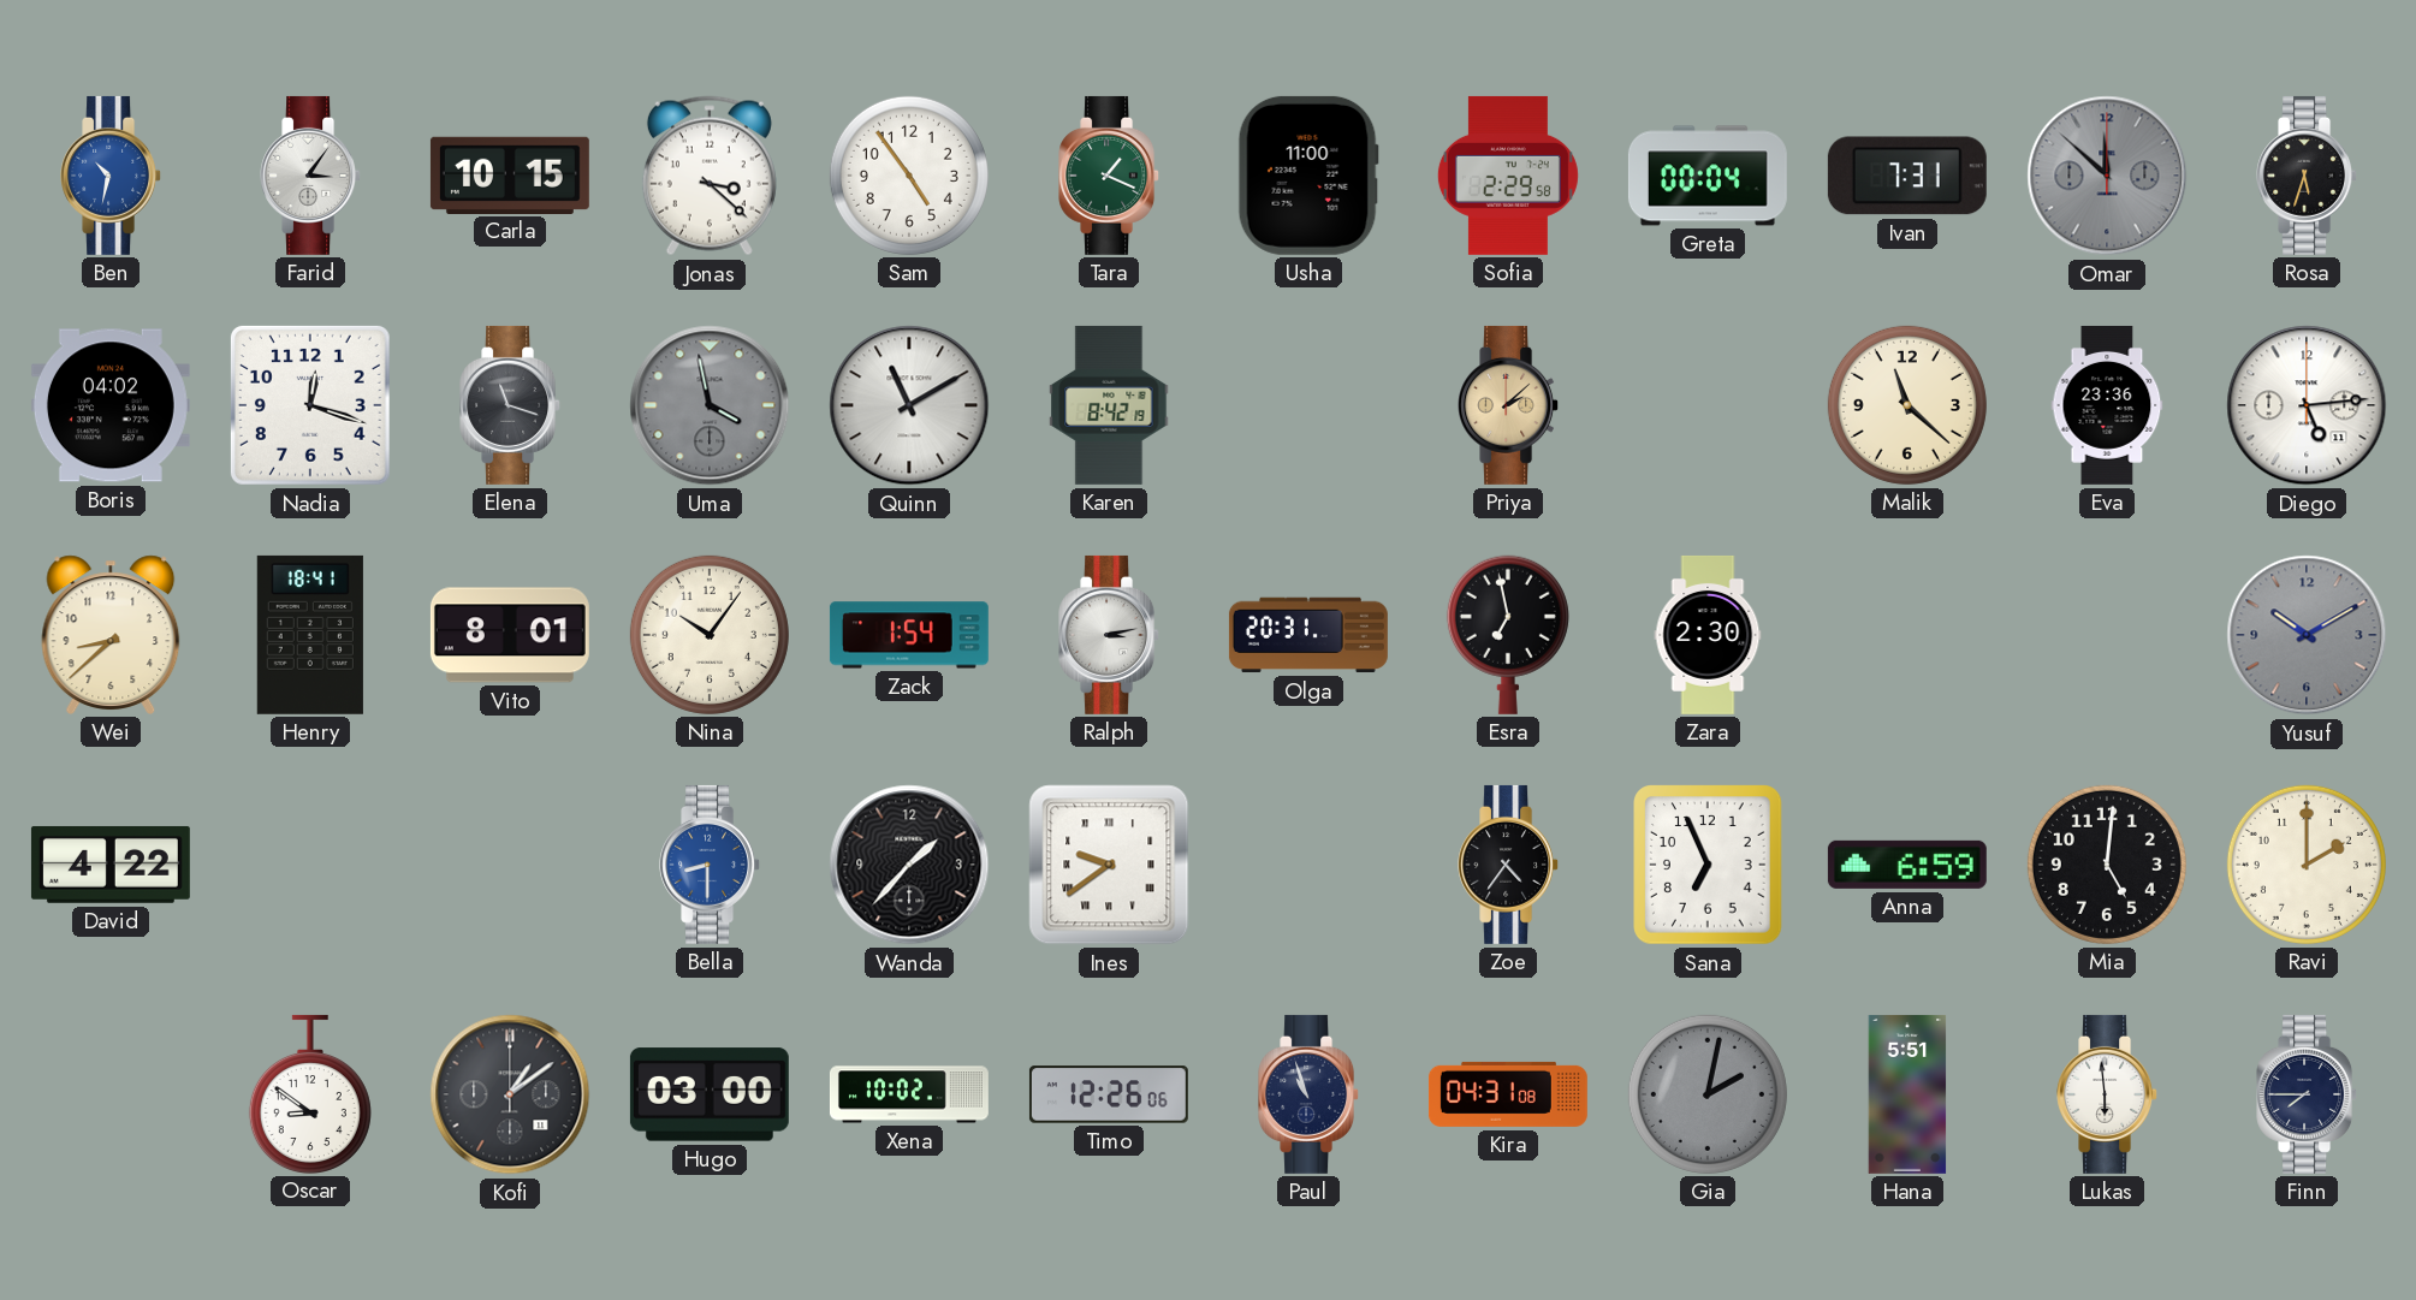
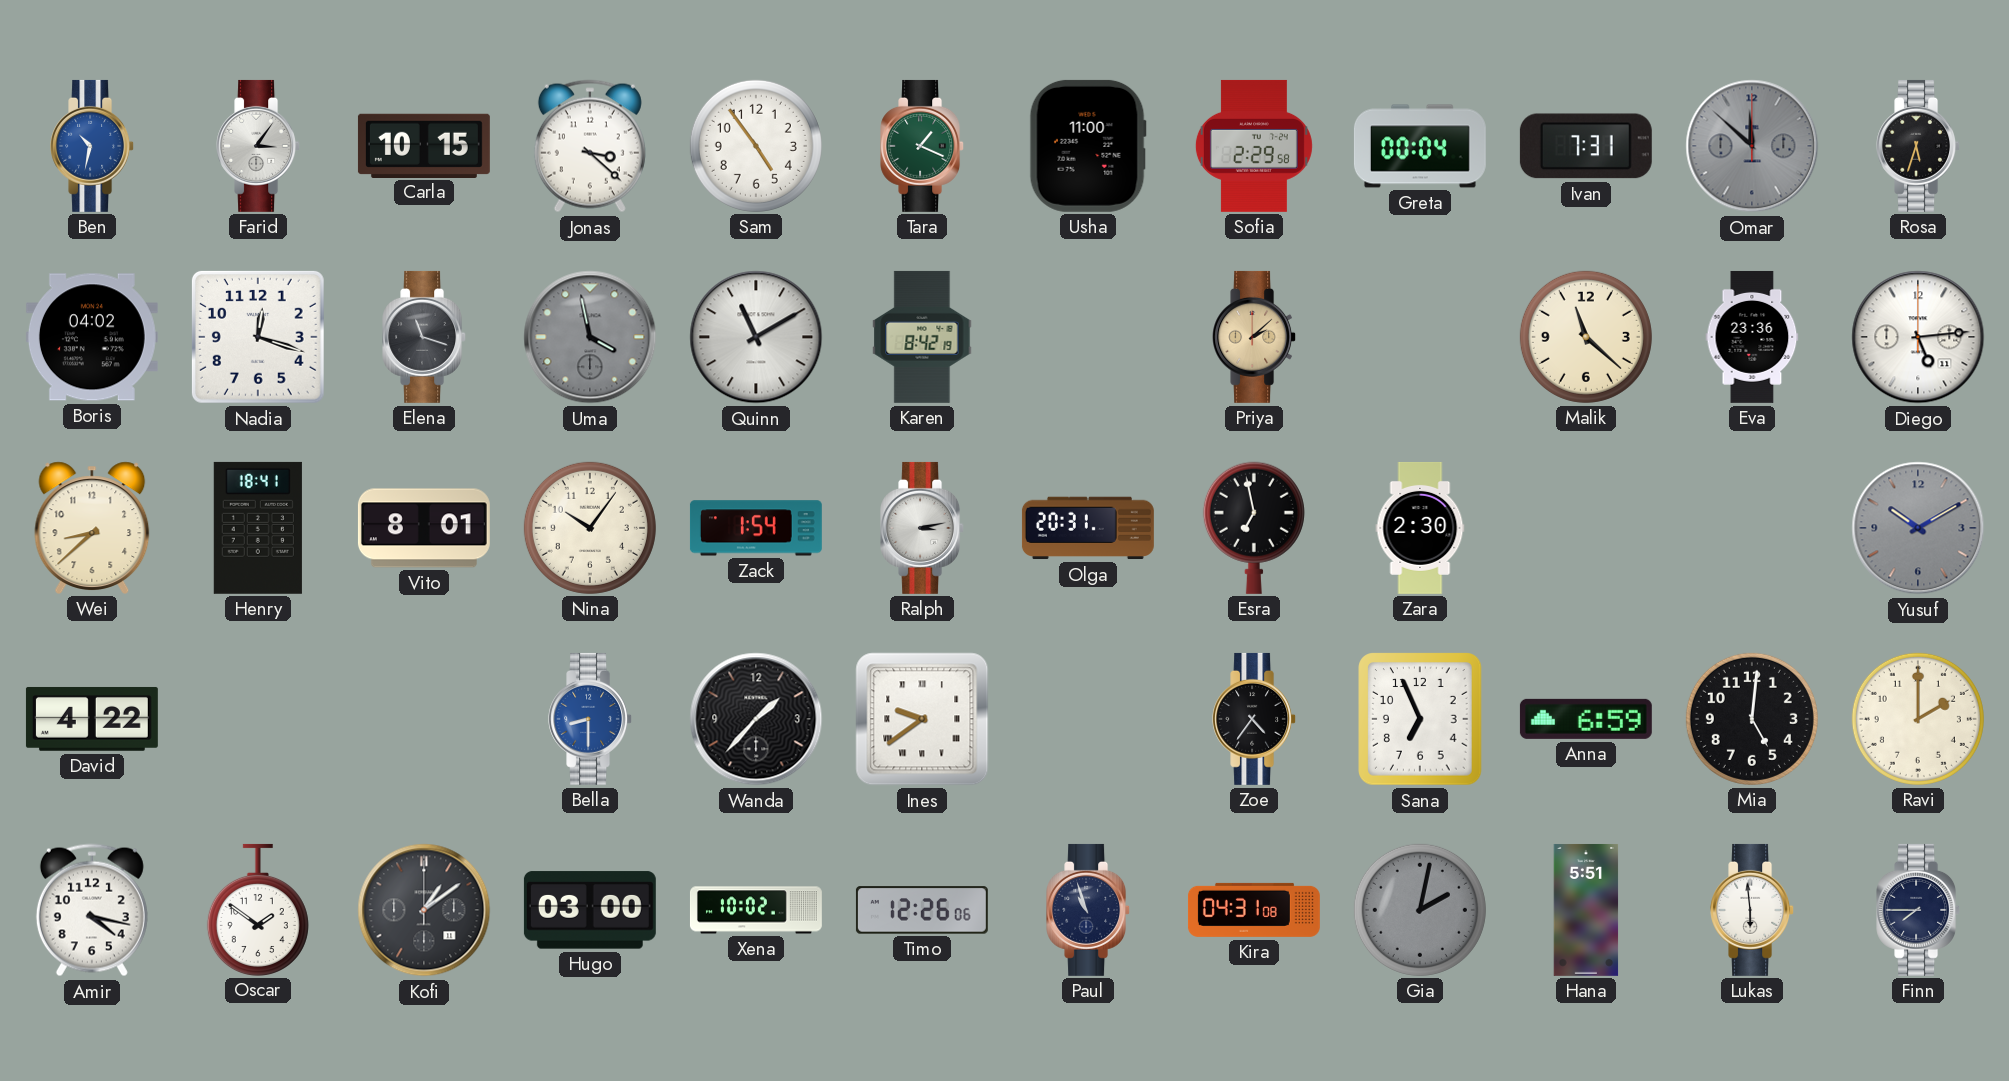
Amir: none -> 4:17 (92, 910)
Oscar: 8:51 -> 1:51 (258, 909)
